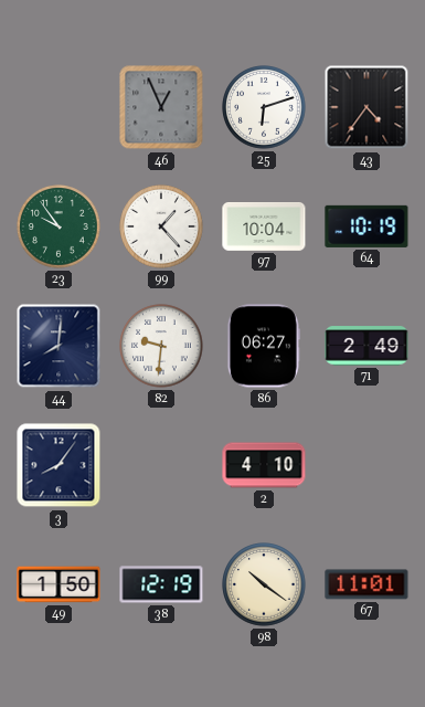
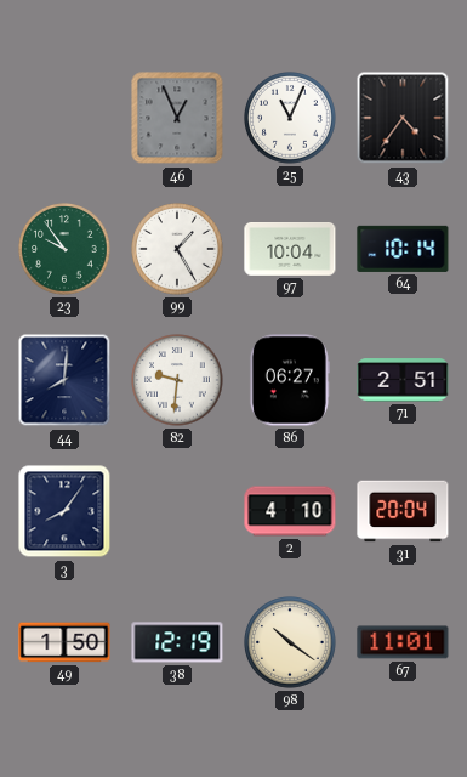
25: 6:12 -> 11:04 (290, 118)
99: 1:23 -> 1:25 (177, 249)
64: 10:19 -> 10:14 (403, 249)
71: 2:49 -> 2:51 (403, 380)
31: none -> 20:04 (403, 511)
